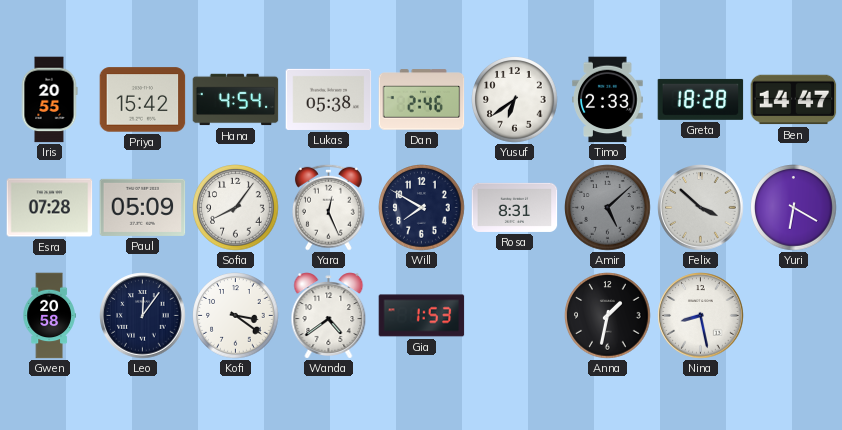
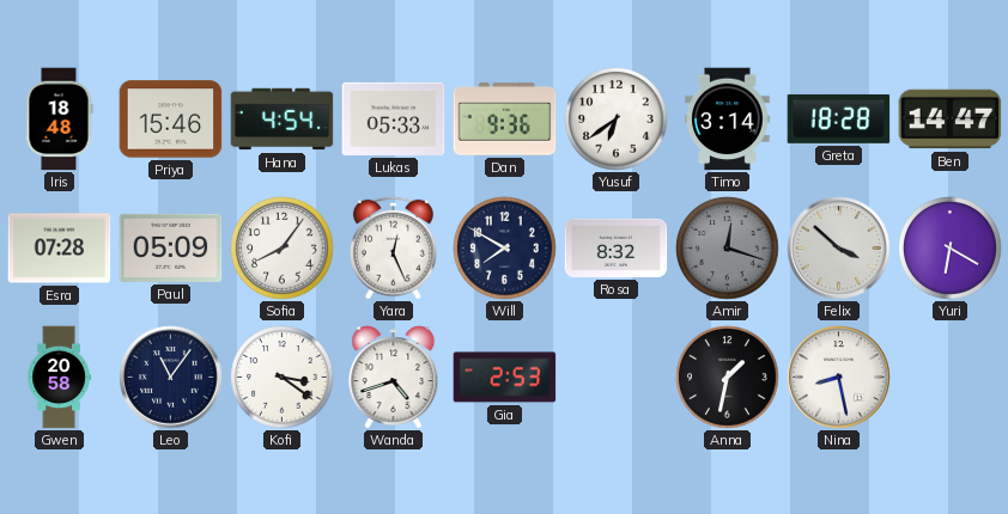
Iris: 20:55 -> 18:48 (59, 120)
Priya: 15:42 -> 15:46 (171, 120)
Lukas: 05:38 -> 05:33 (394, 118)
Dan: 2:46 -> 9:36 (505, 120)
Timo: 2:33 -> 3:14 (728, 120)
Rosa: 8:31 -> 8:32 (617, 247)
Amir: 5:08 -> 12:18 (728, 249)
Leo: 12:06 -> 11:06 (171, 378)
Wanda: 4:39 -> 4:42 (394, 378)
Gia: 1:53 -> 2:53 (505, 378)
